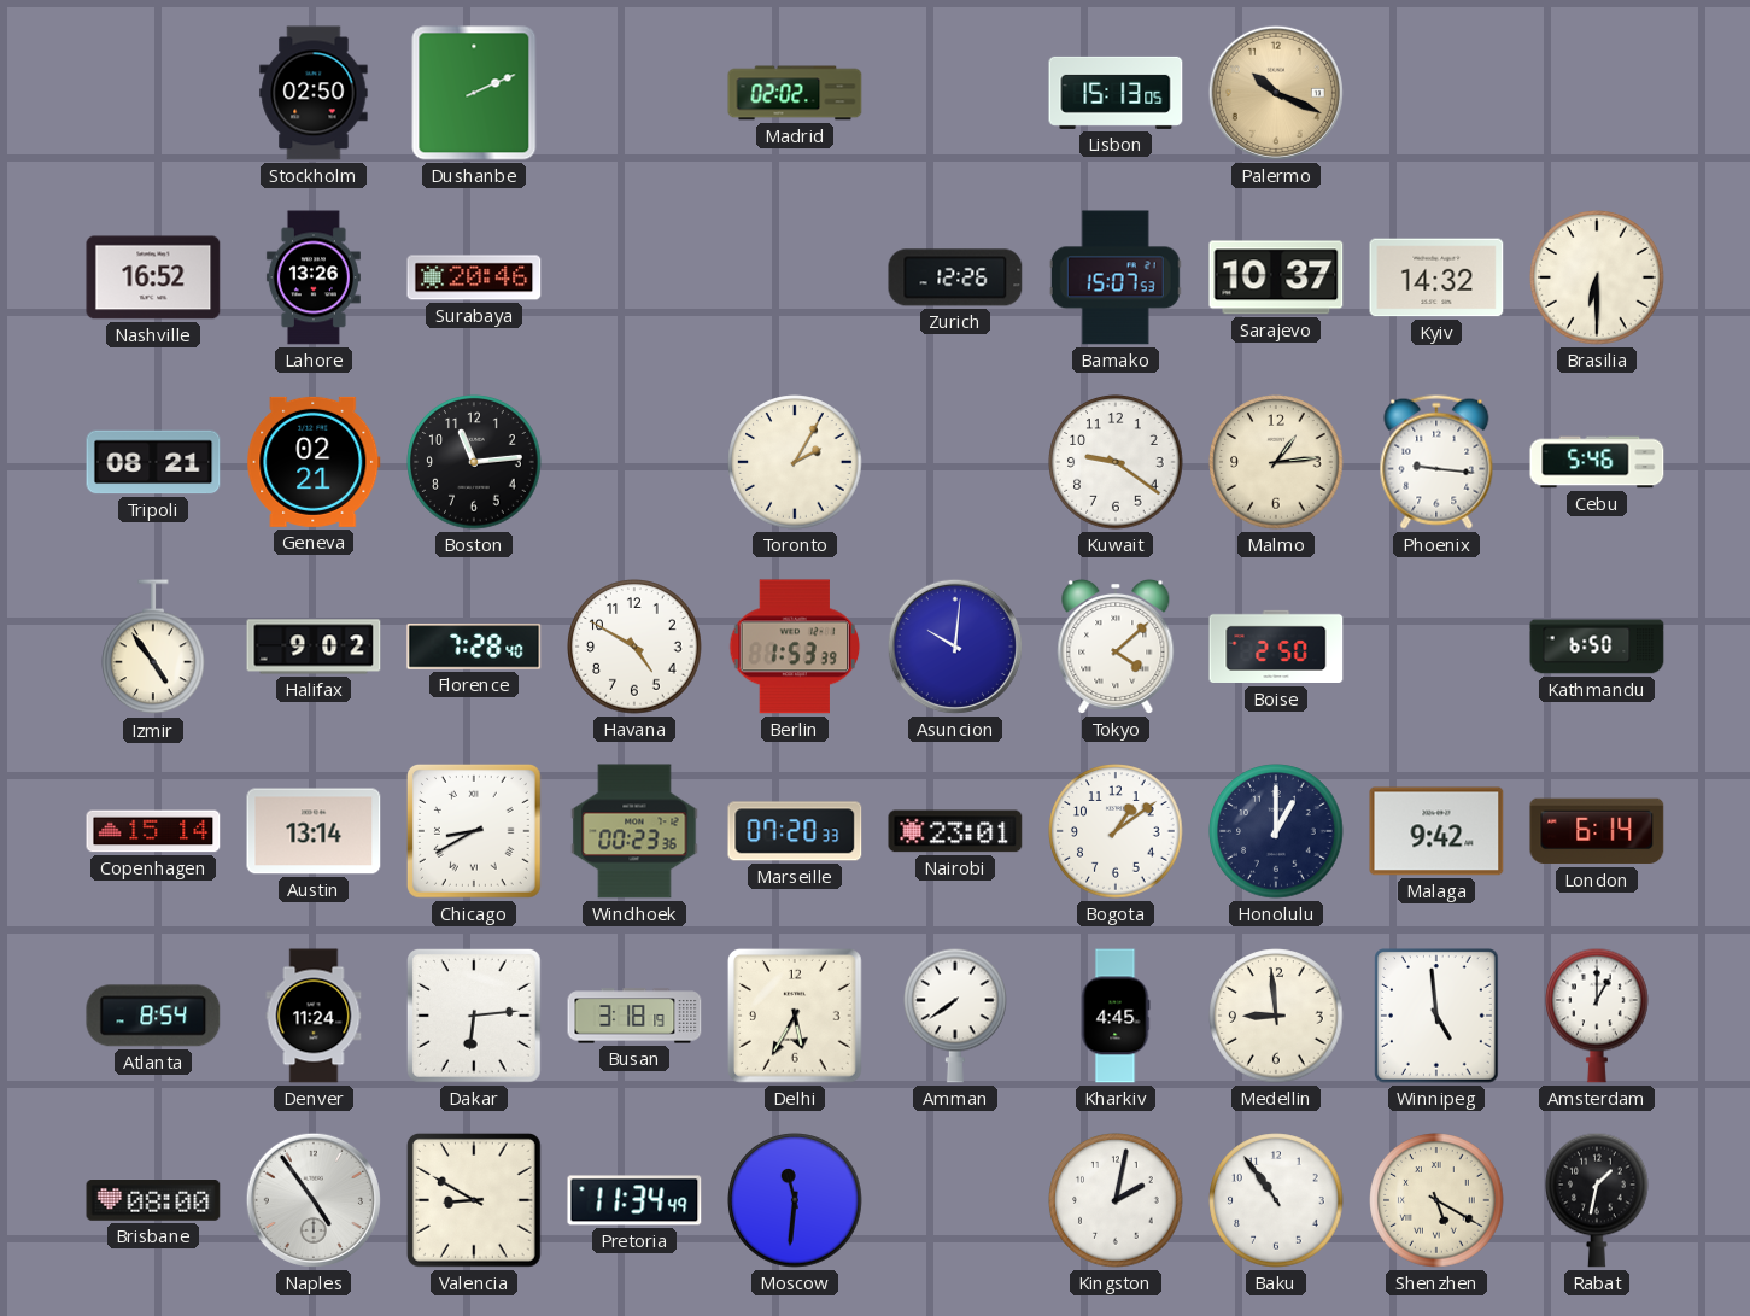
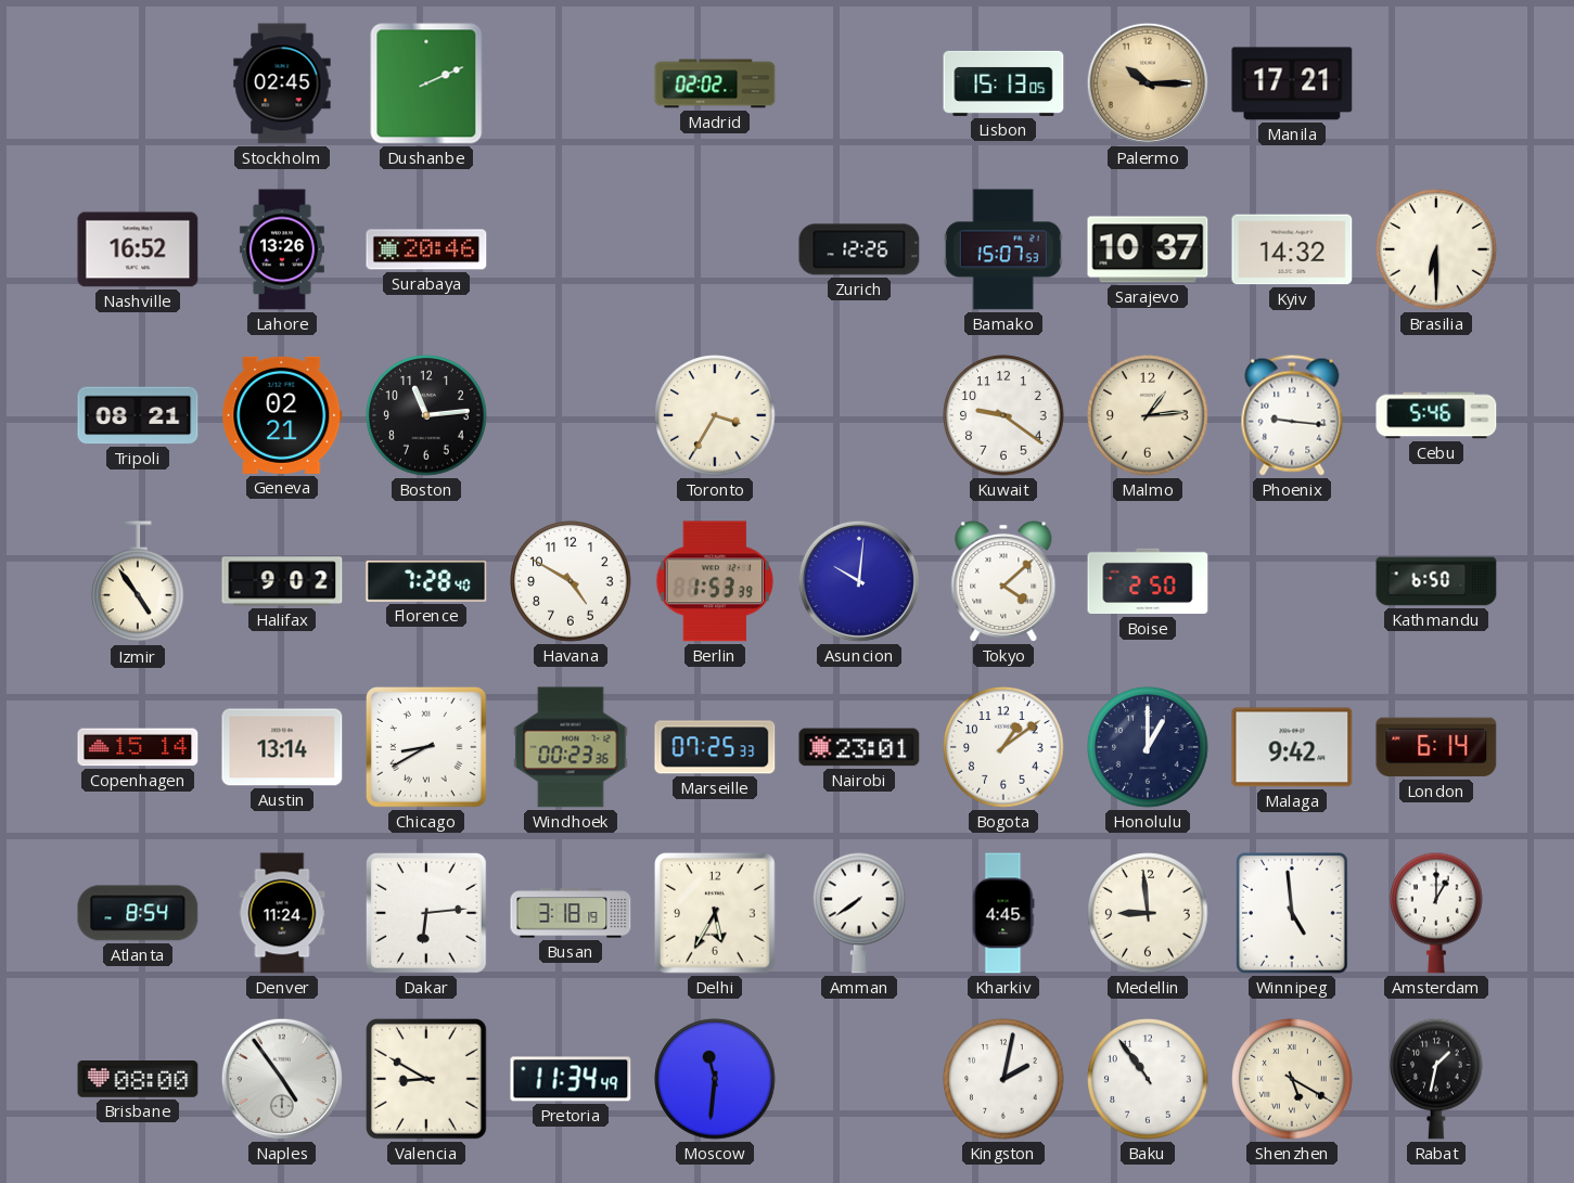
Stockholm: 02:50 -> 02:45 (282, 83)
Palermo: 10:19 -> 10:15 (1148, 83)
Manila: none -> 17:21 (1292, 83)
Toronto: 2:05 -> 3:35 (715, 415)
Marseille: 07:20 -> 07:25 (715, 747)
